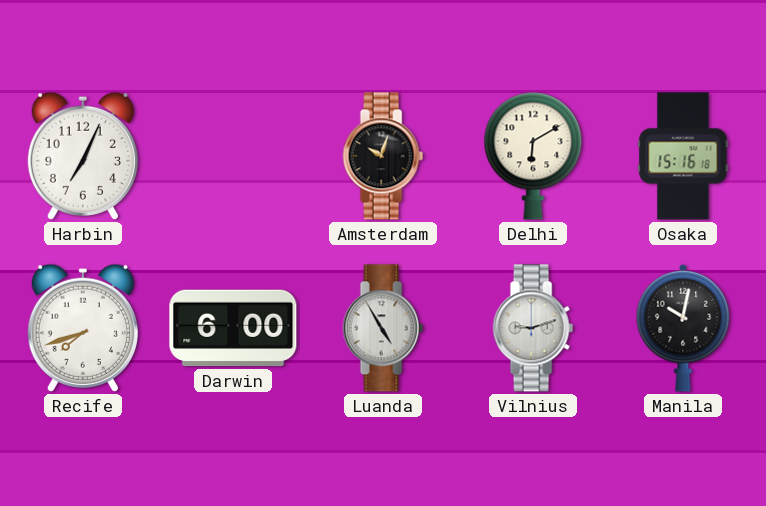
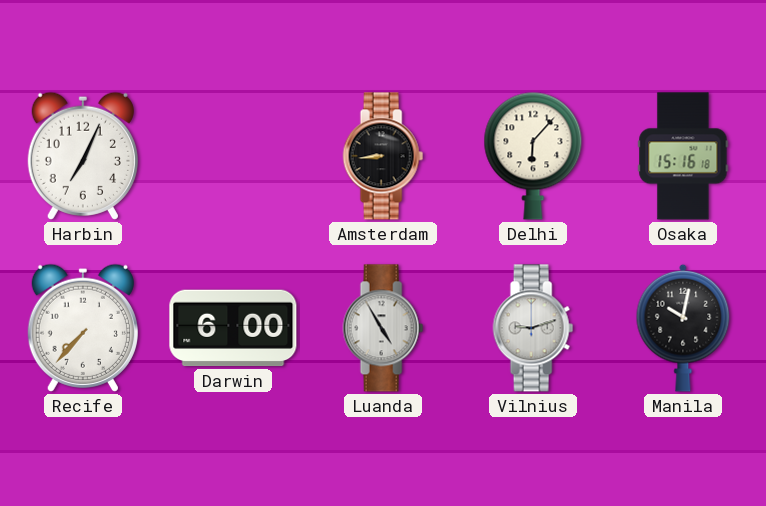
Amsterdam: 10:03 -> 8:44 (383, 156)
Delhi: 6:10 -> 6:07 (533, 156)
Recife: 7:42 -> 7:37 (83, 328)
